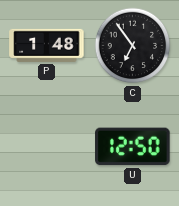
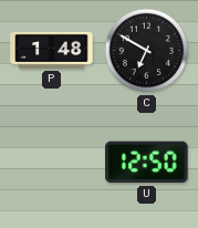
C: 6:54 -> 6:50 (147, 51)
